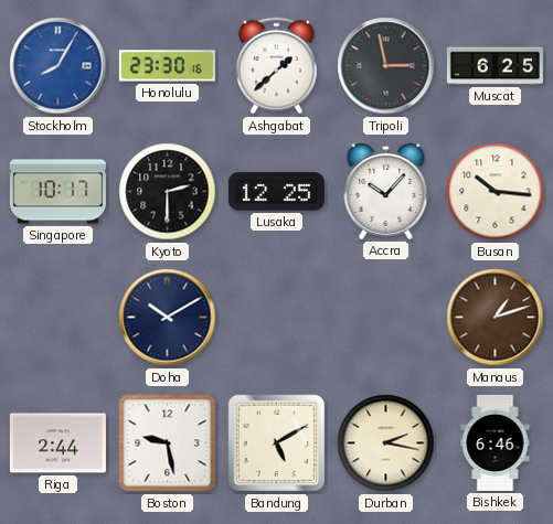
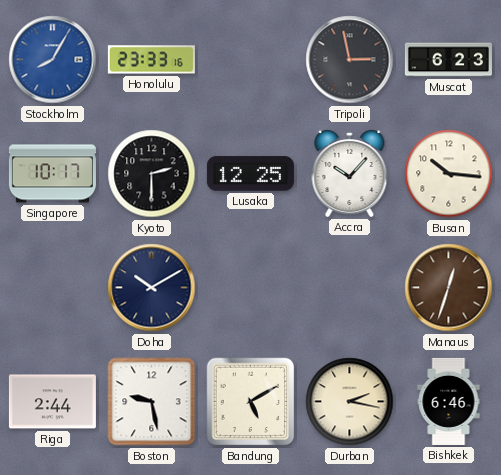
Honolulu: 23:30 -> 23:33 (151, 60)
Ashgabat: 1:38 -> none (276, 66)
Muscat: 6:25 -> 6:23 (448, 60)
Manaus: 1:12 -> 12:33 (449, 288)
